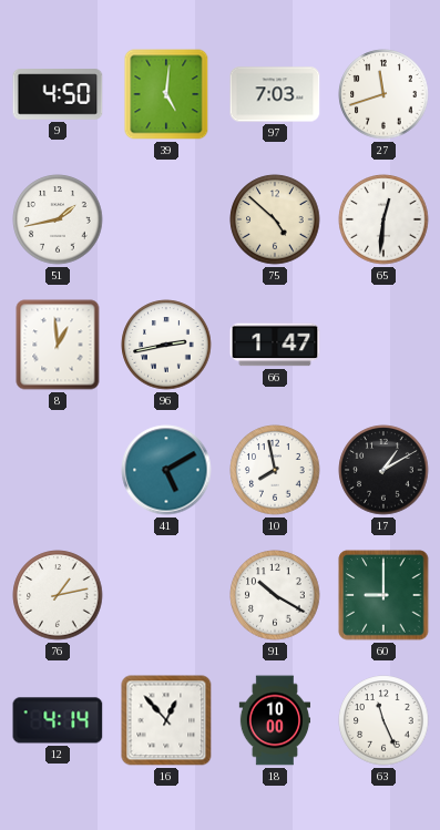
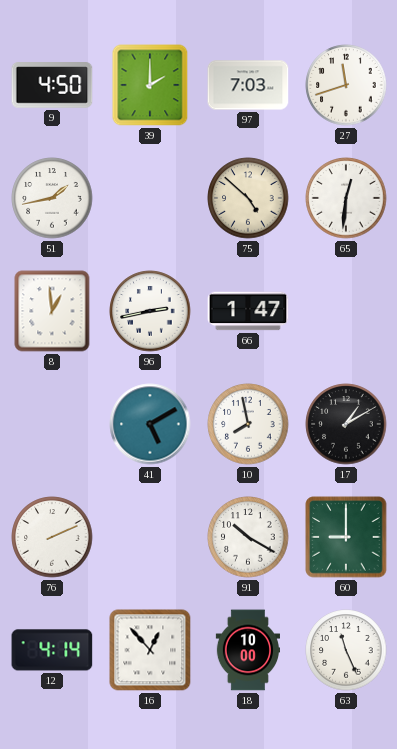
39: 5:01 -> 2:00 (150, 85)
76: 1:13 -> 2:11 (52, 537)
